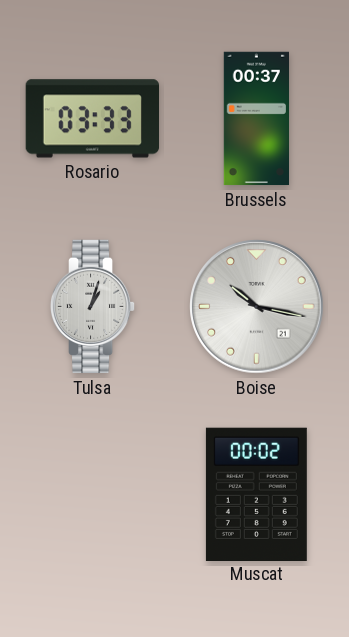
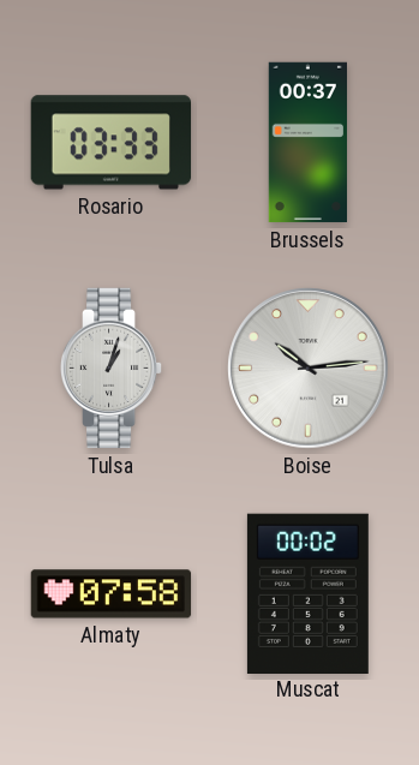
Boise: 10:17 -> 10:14 (309, 369)
Almaty: none -> 07:58 (112, 594)
